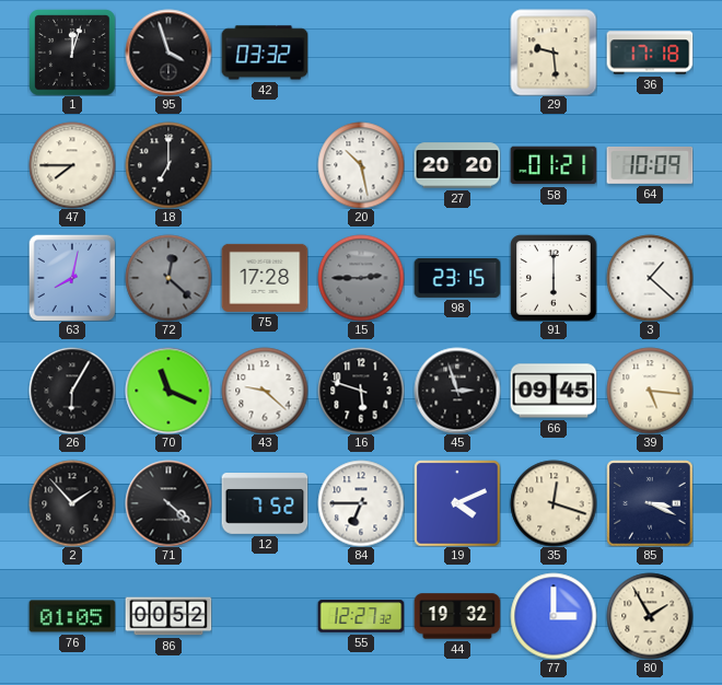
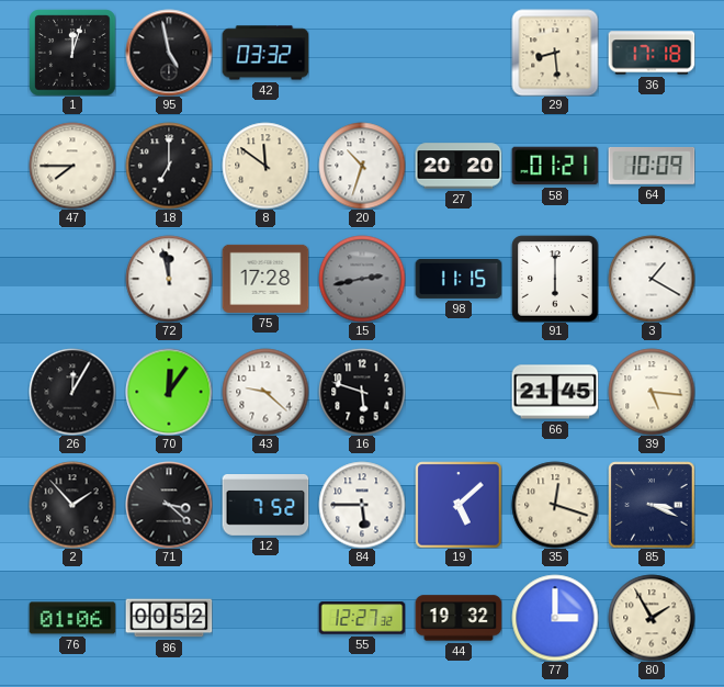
95: 3:57 -> 4:58 (169, 53)
29: 9:29 -> 8:29 (555, 53)
8: none -> 11:51 (265, 166)
20: 10:28 -> 10:33 (362, 166)
63: 8:02 -> none (72, 278)
72: 12:22 -> 11:58 (169, 279)
72 dial: grey -> white (169, 279)
15: 2:45 -> 2:43 (362, 279)
98: 23:15 -> 11:15 (459, 279)
3: 1:22 -> 1:20 (652, 279)
26: 6:05 -> 12:05 (72, 392)
70: 11:19 -> 12:06 (169, 392)
45: 2:57 -> none (457, 391)
66: 09:45 -> 21:45 (555, 392)
71: 4:22 -> 3:22 (169, 505)
84: 6:45 -> 5:45 (362, 505)
19: 4:11 -> 5:08 (459, 505)
76: 01:05 -> 01:06 (72, 618)
